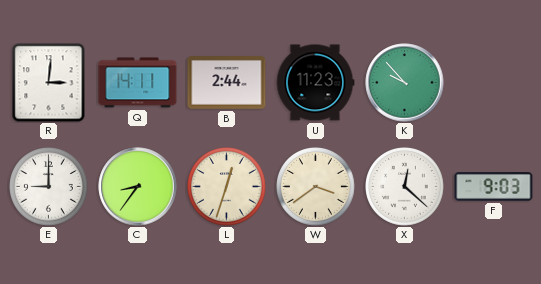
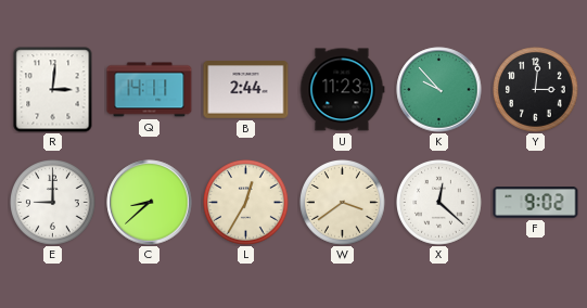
Y: none -> 3:01 (536, 90)
C: 8:36 -> 8:38 (150, 203)
L: 12:33 -> 12:35 (246, 203)
F: 9:03 -> 9:02 (536, 203)
